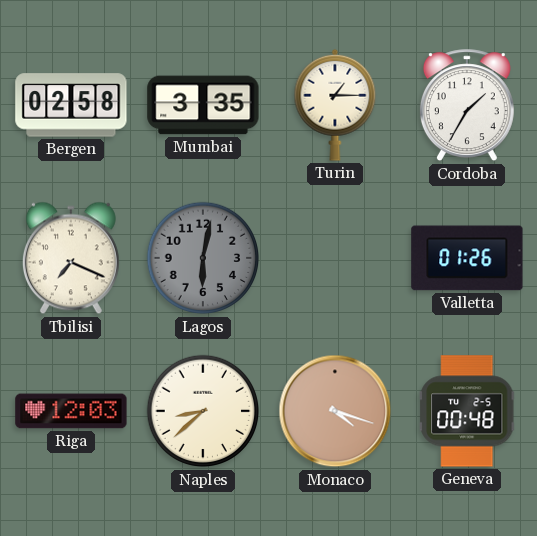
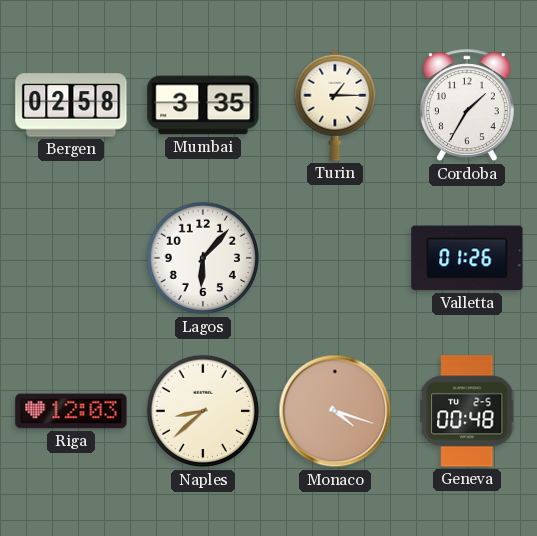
Tbilisi: 7:19 -> none (71, 258)
Lagos: 6:02 -> 6:07 (203, 258)
Lagos dial: grey -> white (203, 258)
